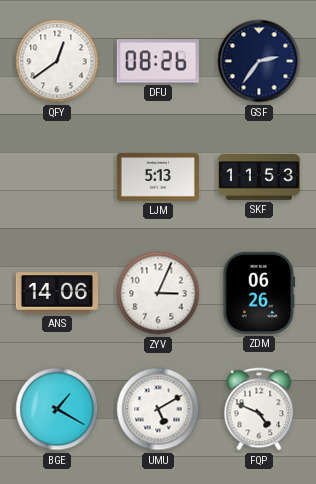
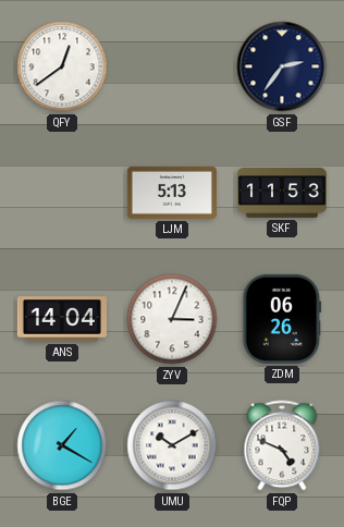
DFU: 08:26 -> none (158, 61)
ANS: 14:06 -> 14:04 (62, 319)
UMU: 5:10 -> 10:10 (172, 445)
